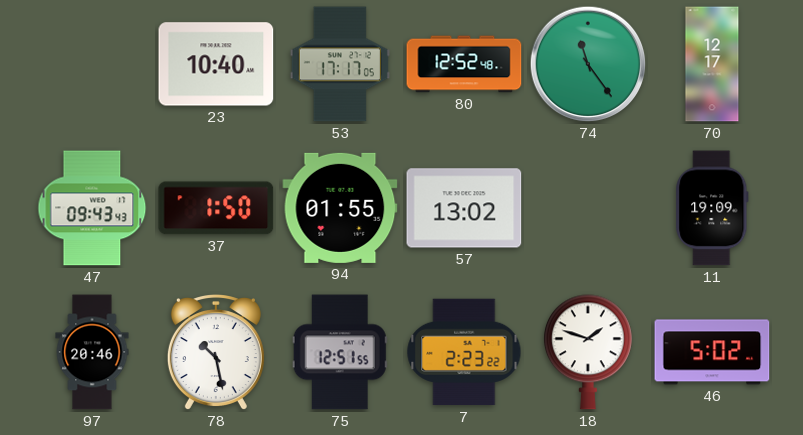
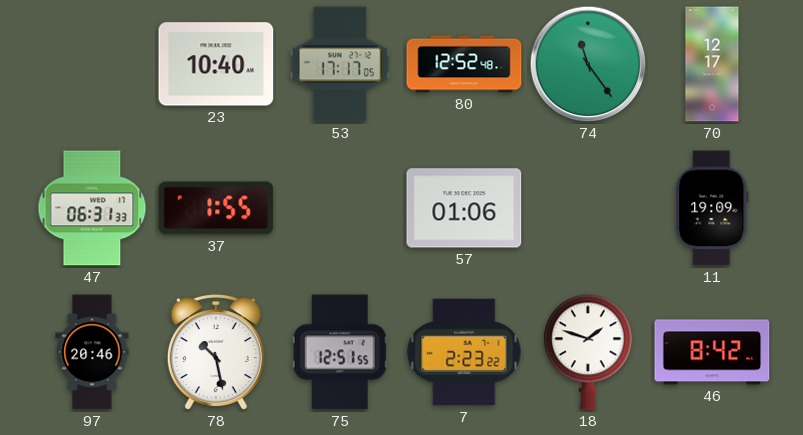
47: 09:43 -> 06:31 (92, 208)
37: 1:50 -> 1:55 (216, 208)
94: 01:55 -> none (340, 208)
57: 13:02 -> 01:06 (464, 208)
46: 5:02 -> 8:42 (712, 352)
